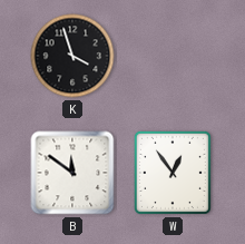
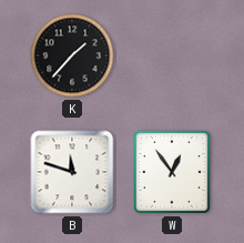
K: 3:57 -> 1:37 (72, 55)
B: 11:51 -> 11:48 (72, 172)
